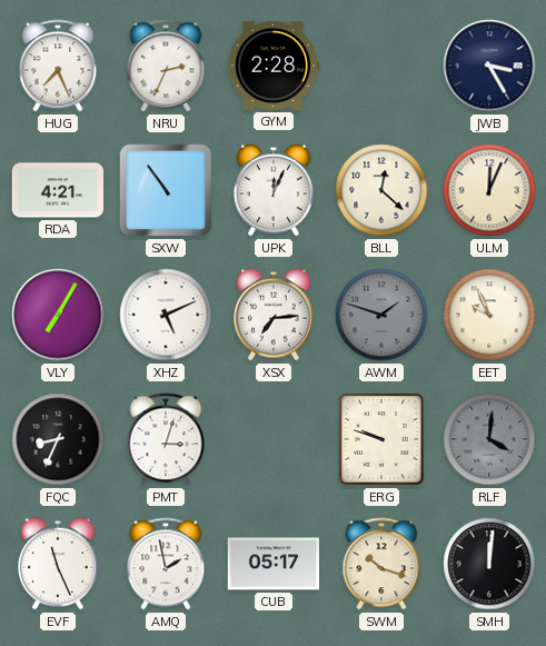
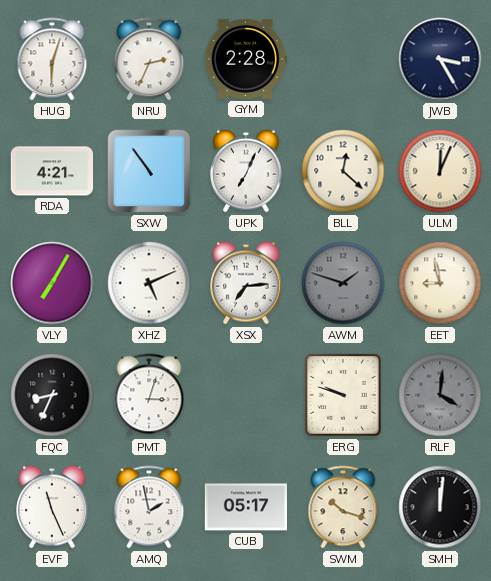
HUG: 7:26 -> 6:03 (52, 59)
UPK: 12:04 -> 7:04 (247, 171)
EET: 9:56 -> 8:58 (440, 283)
